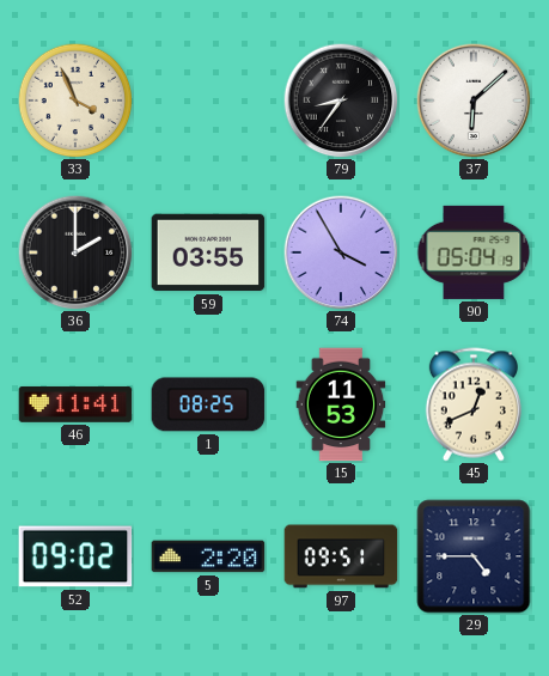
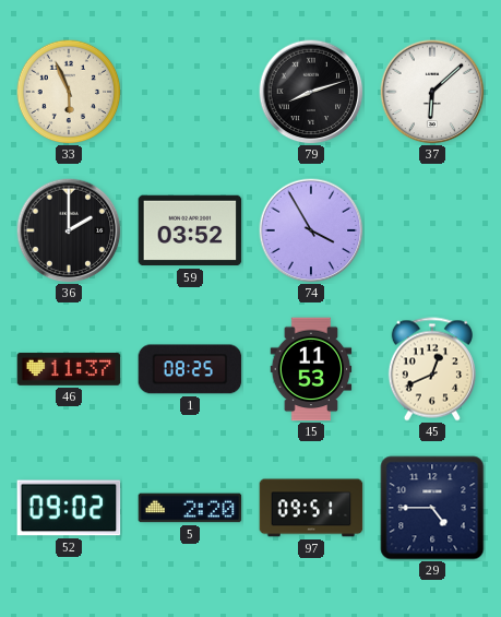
33: 3:56 -> 5:56 (69, 92)
79: 8:36 -> 8:12 (311, 92)
59: 03:55 -> 03:52 (190, 230)
90: 05:04 -> none (474, 252)
46: 11:41 -> 11:37 (69, 369)
